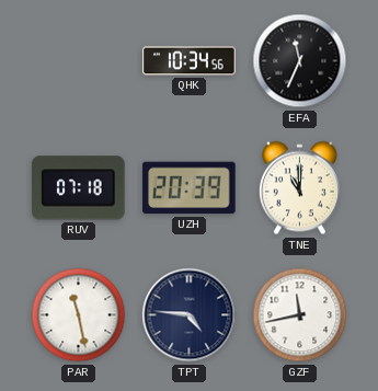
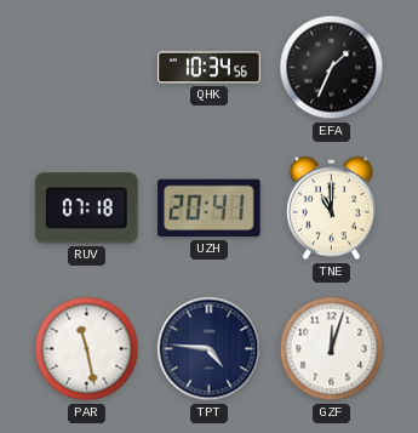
EFA: 11:34 -> 1:34 (332, 68)
UZH: 20:39 -> 20:41 (210, 209)
GZF: 11:43 -> 12:03 (332, 349)
